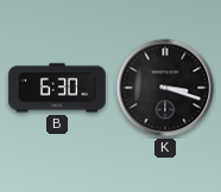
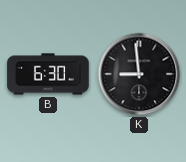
K: 3:18 -> 8:59 (139, 74)
